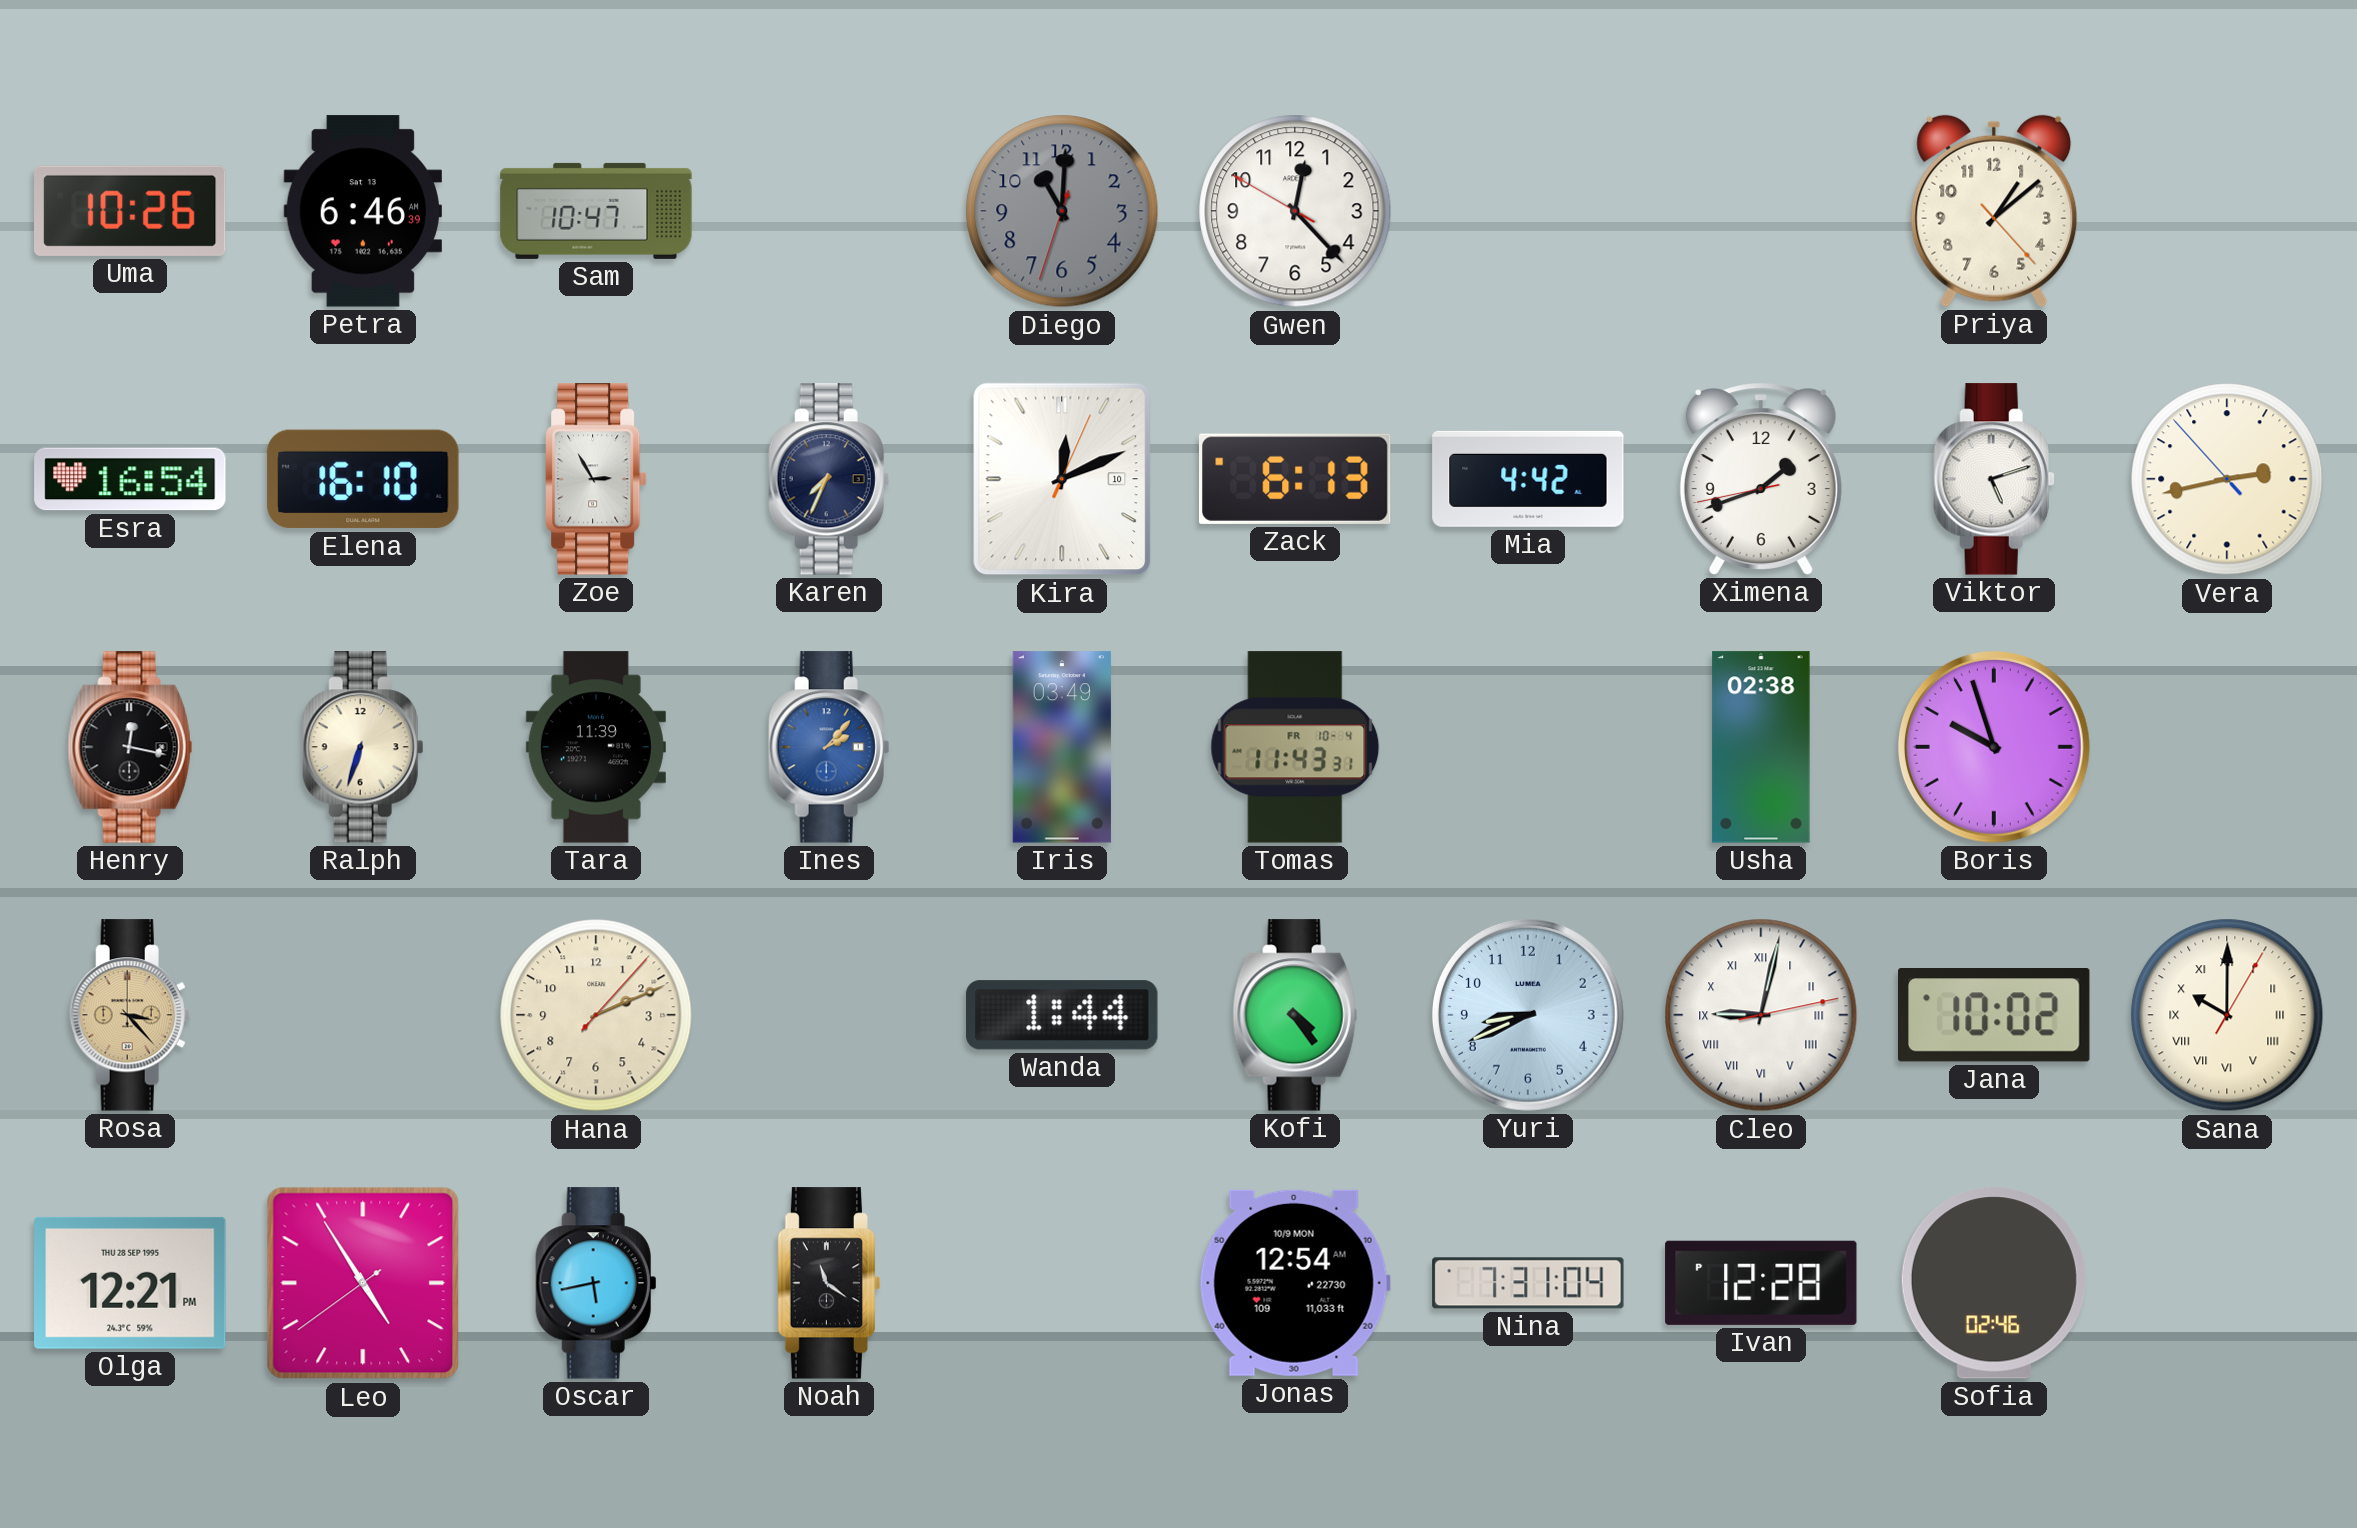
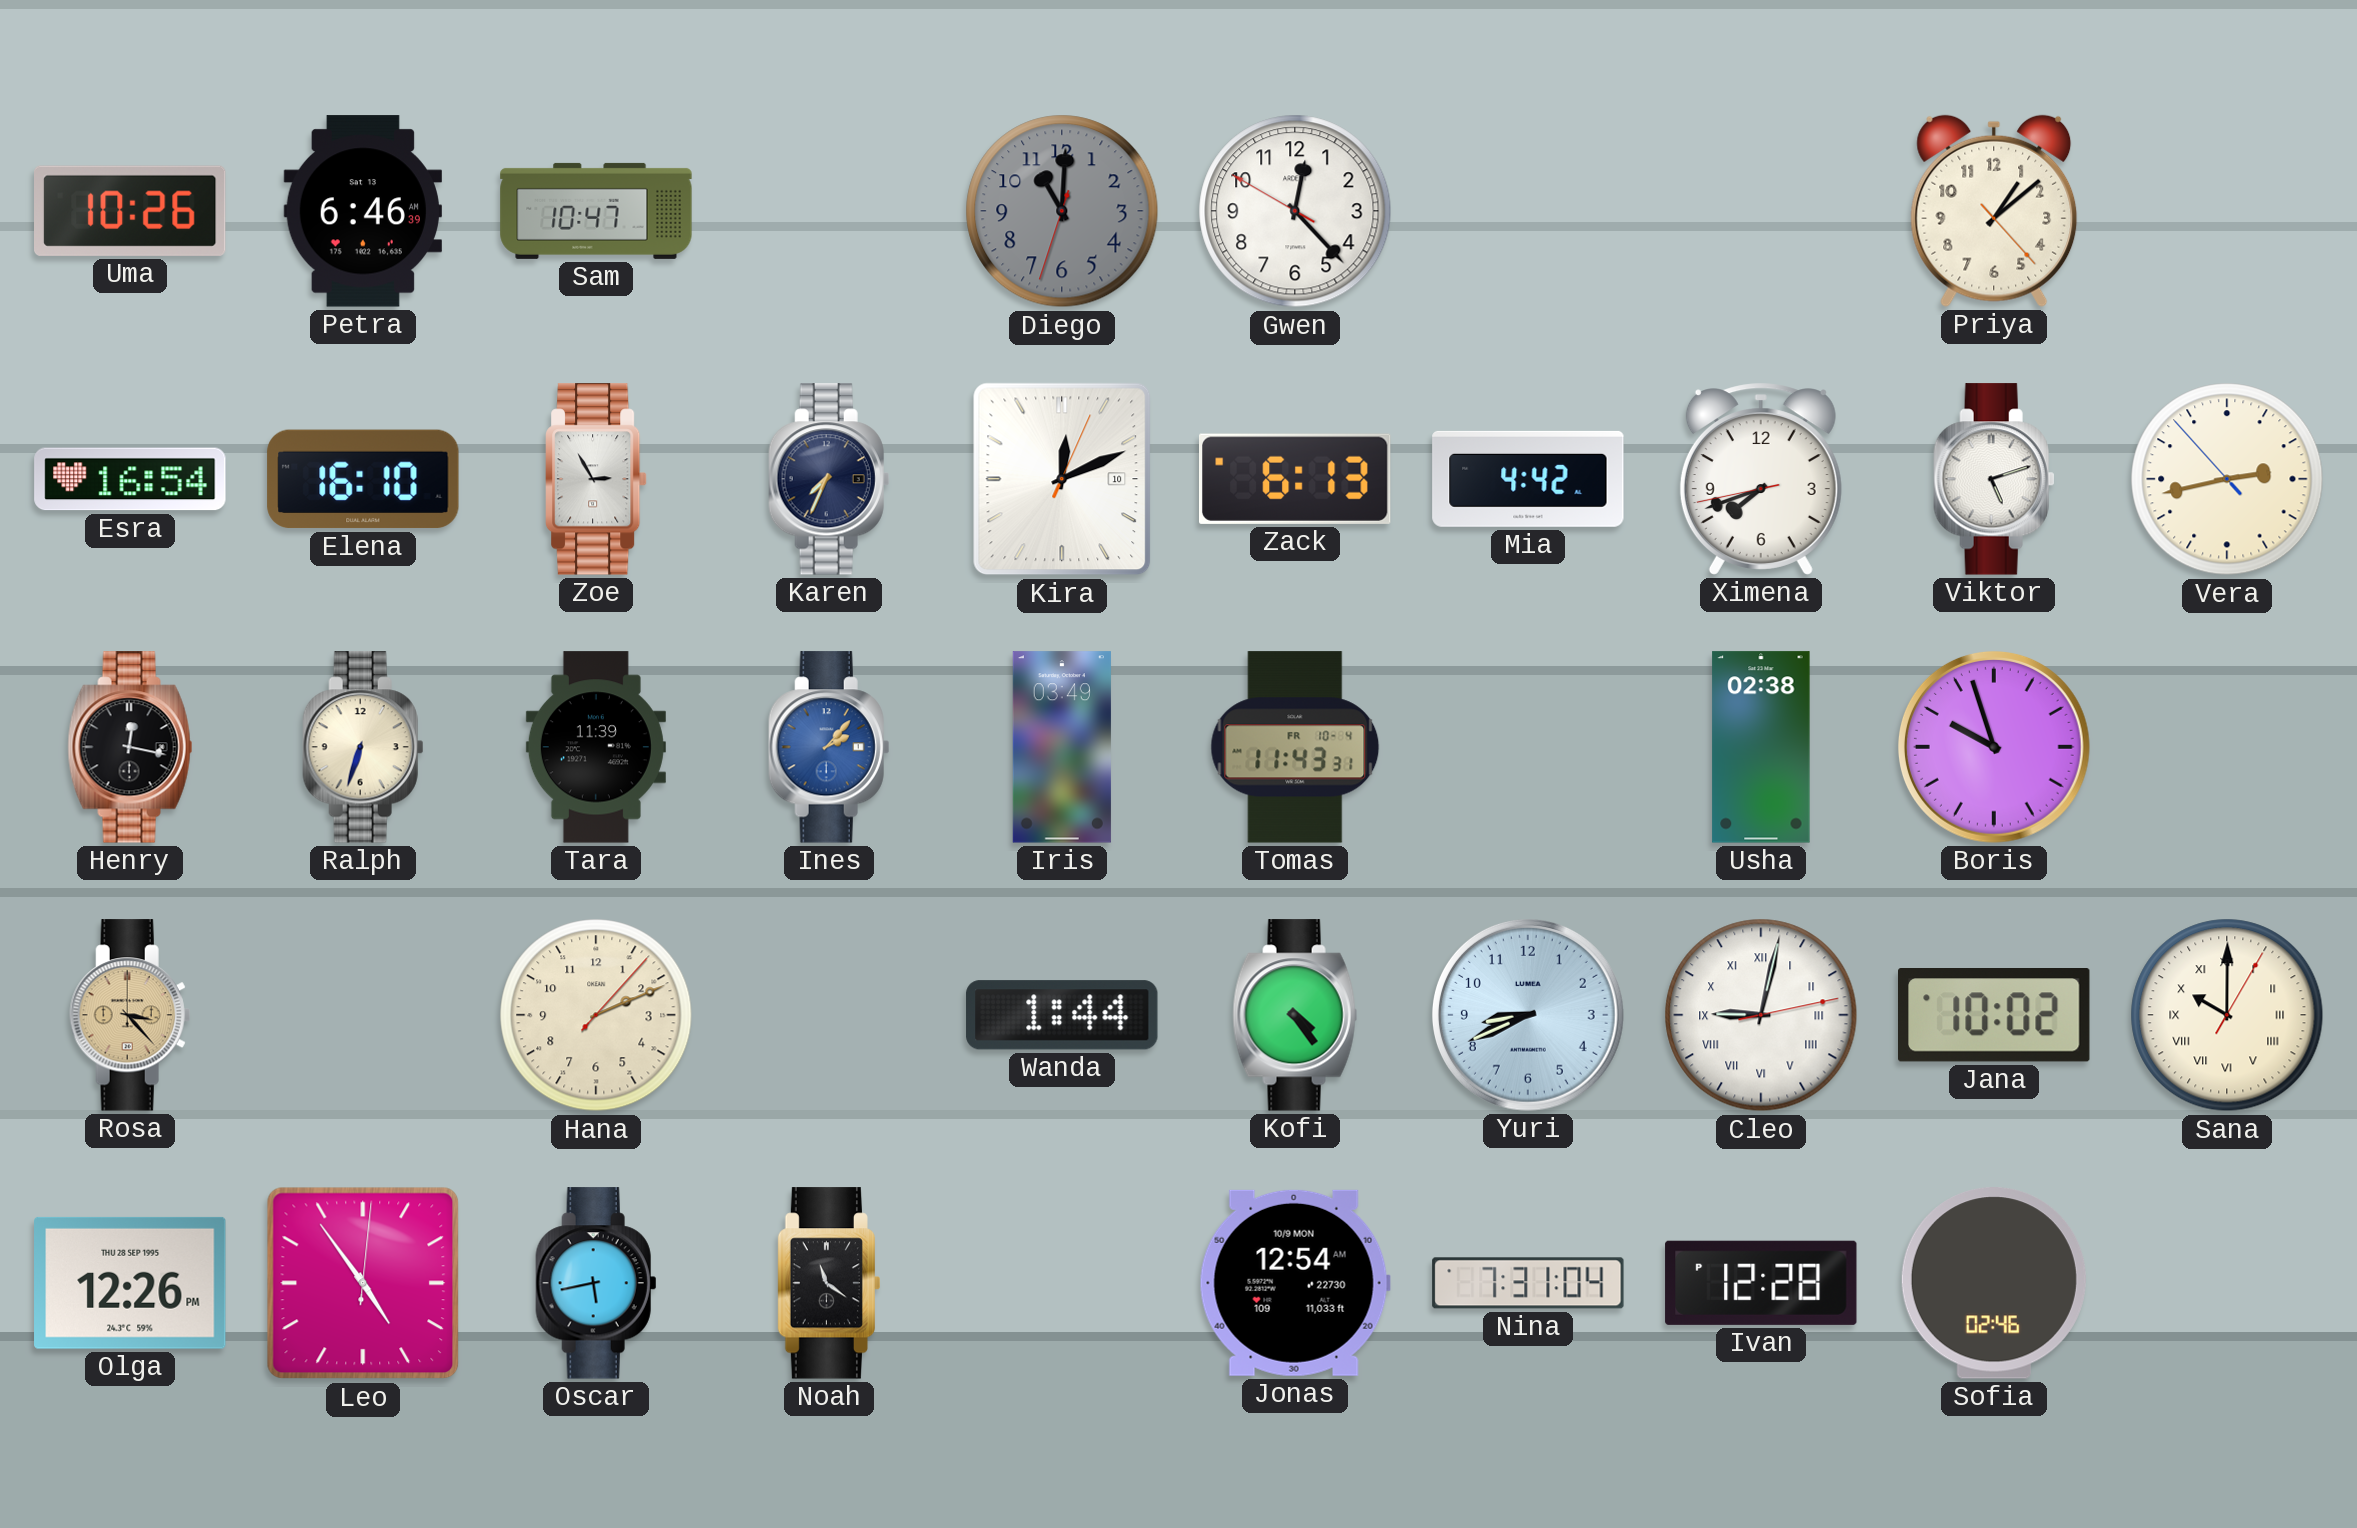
Ximena: 1:41 -> 7:41 (1761, 479)
Olga: 12:21 -> 12:26 (130, 1283)
Leo: 4:54:39 -> 4:54:01 (363, 1283)
